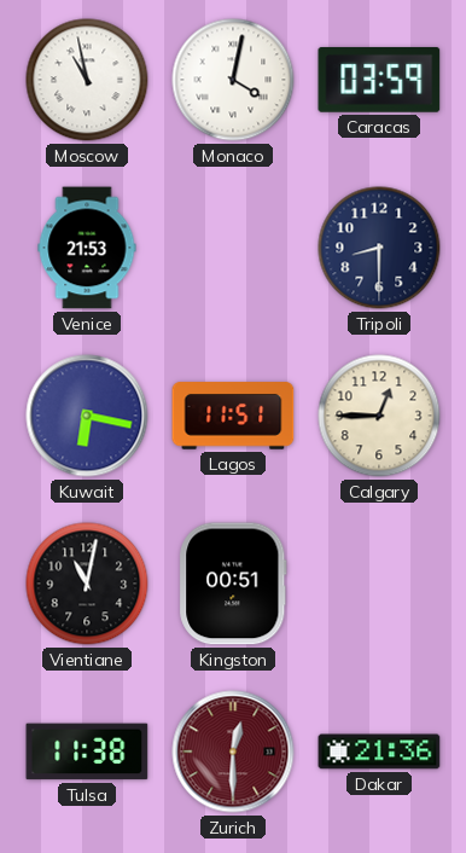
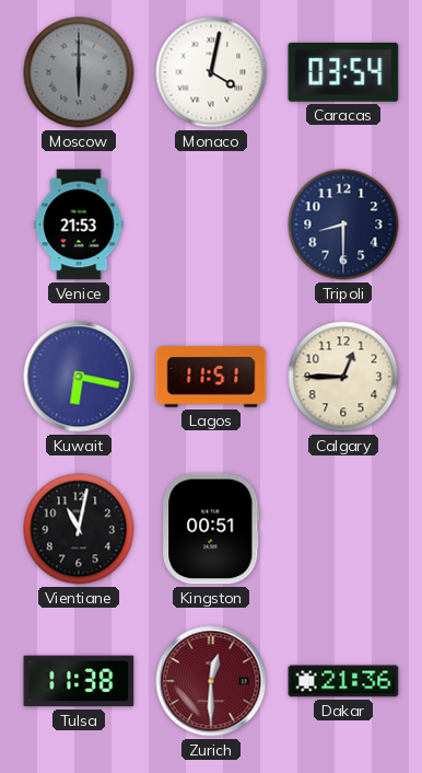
Moscow: 10:58 -> 6:00 (79, 72)
Moscow dial: white -> grey (79, 72)
Caracas: 03:59 -> 03:54 (343, 72)
